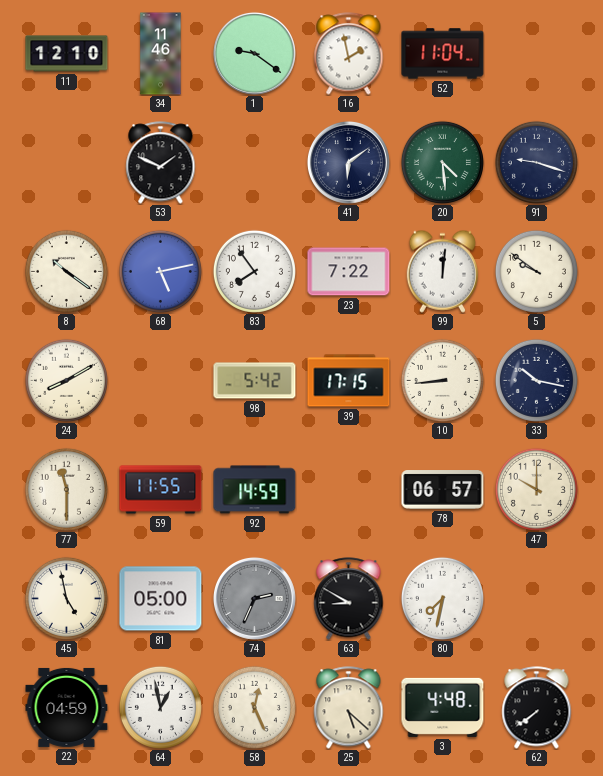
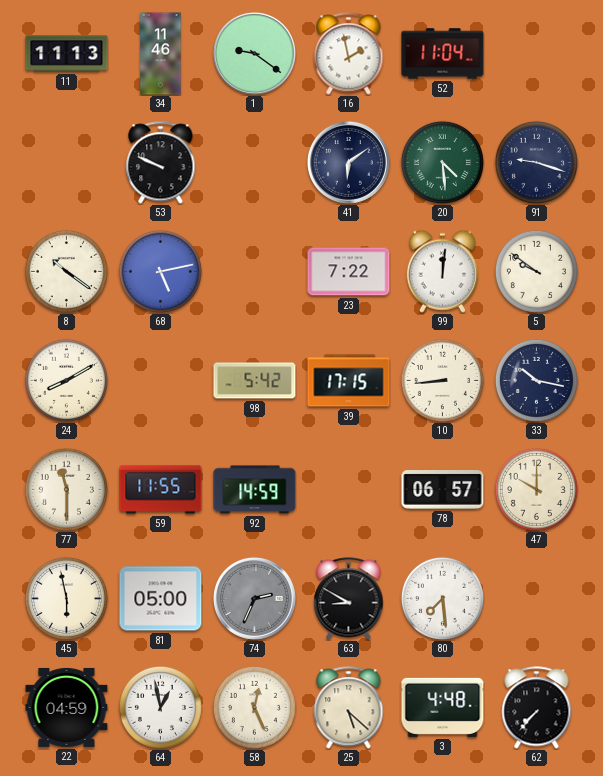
11: 12:10 -> 11:13 (67, 54)
53: 1:49 -> 9:49 (161, 163)
83: 7:54 -> none (254, 271)
45: 4:58 -> 5:58 (66, 598)
80: 7:32 -> 7:29 (442, 598)
62: 7:39 -> 7:37 (537, 708)
